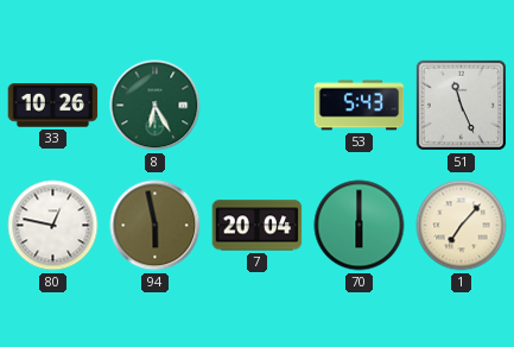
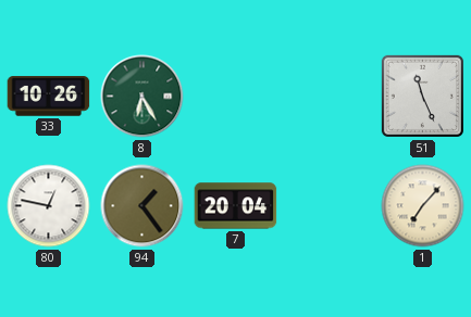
53: 5:43 -> none (360, 106)
94: 5:58 -> 1:24 (142, 206)
70: 6:00 -> none (360, 226)
